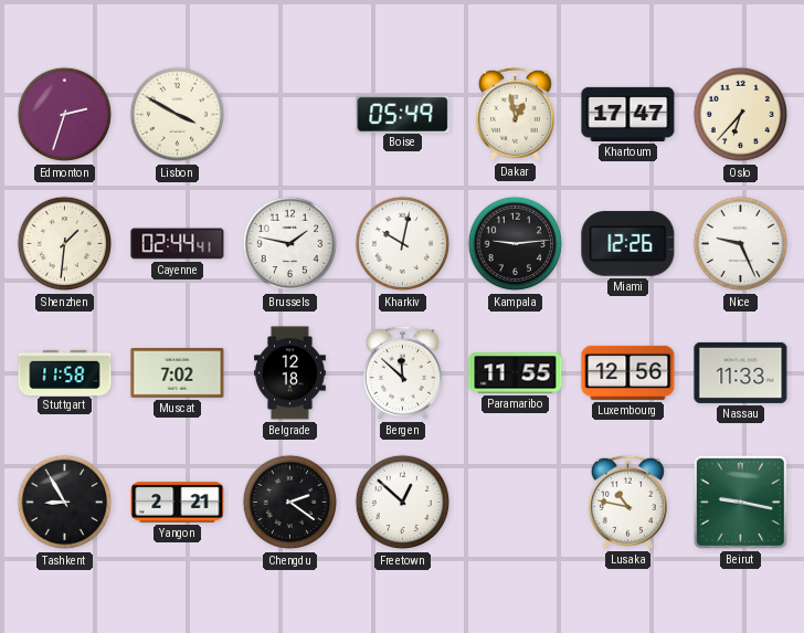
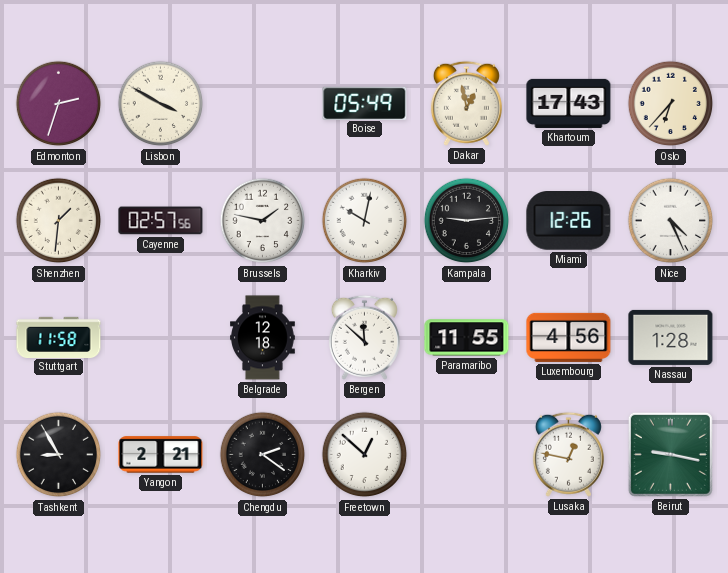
Khartoum: 17:47 -> 17:43 (569, 103)
Cayenne: 02:44 -> 02:57 (161, 221)
Nice: 9:26 -> 4:26 (671, 221)
Muscat: 7:02 -> none (178, 372)
Luxembourg: 12:56 -> 4:56 (569, 337)
Nassau: 11:33 -> 1:28 (671, 337)
Lusaka: 10:47 -> 12:47 (568, 454)
